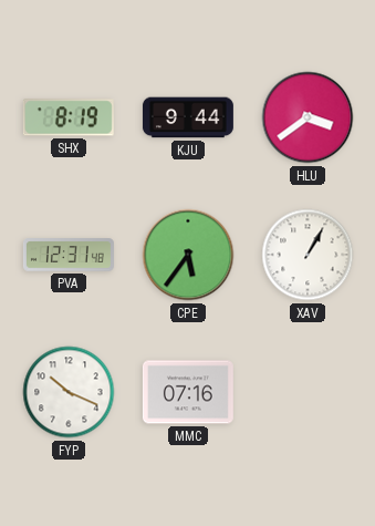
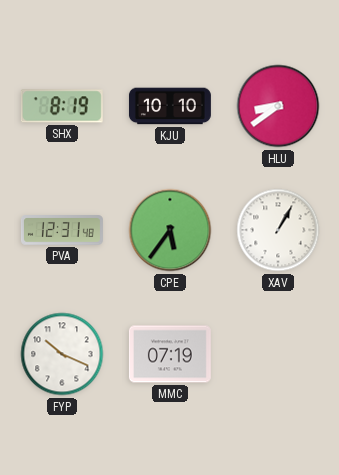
KJU: 9:44 -> 10:10 (170, 106)
HLU: 3:39 -> 8:39 (278, 106)
MMC: 07:16 -> 07:19 (170, 354)
